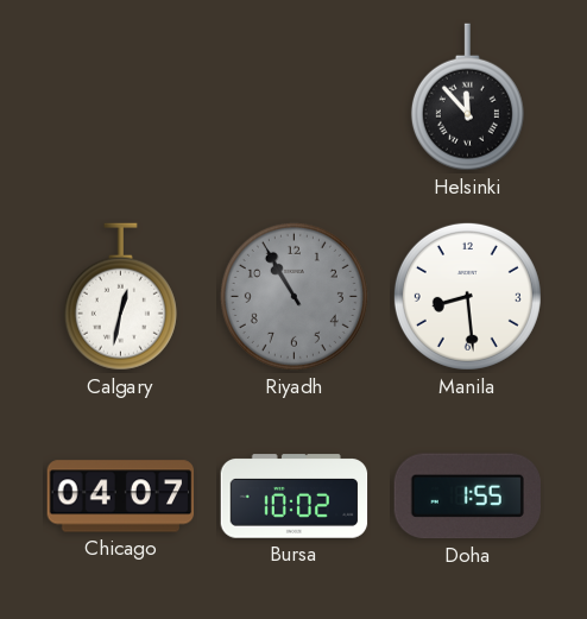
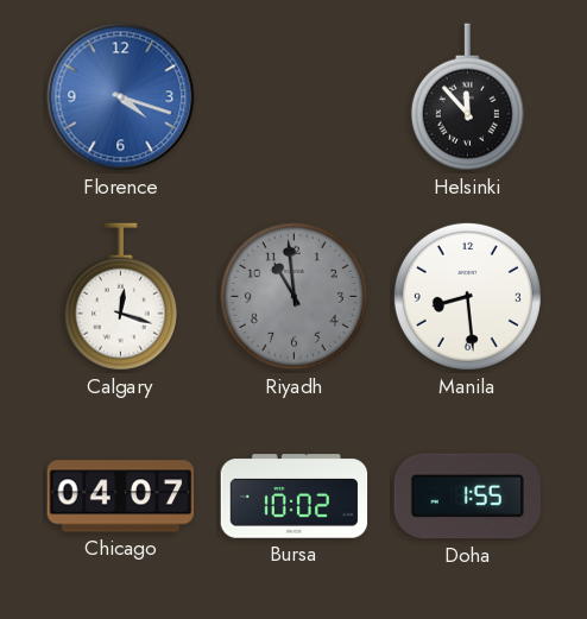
Florence: none -> 4:18 (121, 97)
Calgary: 12:32 -> 12:18 (120, 297)
Riyadh: 10:55 -> 10:59 (293, 296)
